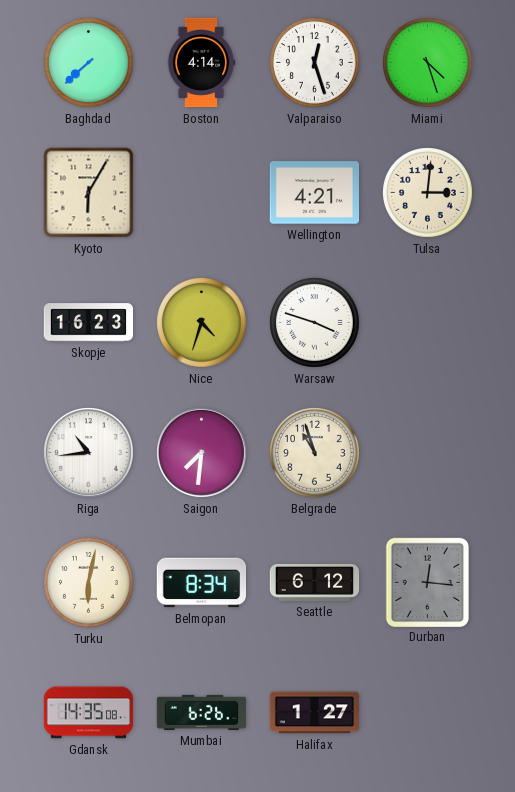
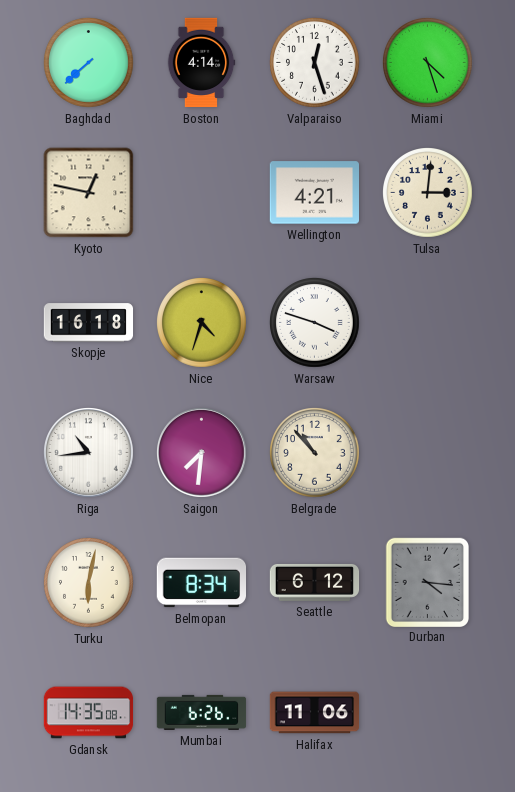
Kyoto: 6:05 -> 12:47 (89, 193)
Skopje: 16:23 -> 16:18 (89, 323)
Belgrade: 10:57 -> 10:53 (315, 453)
Durban: 12:16 -> 4:16 (427, 582)
Halifax: 1:27 -> 11:06 (315, 713)
